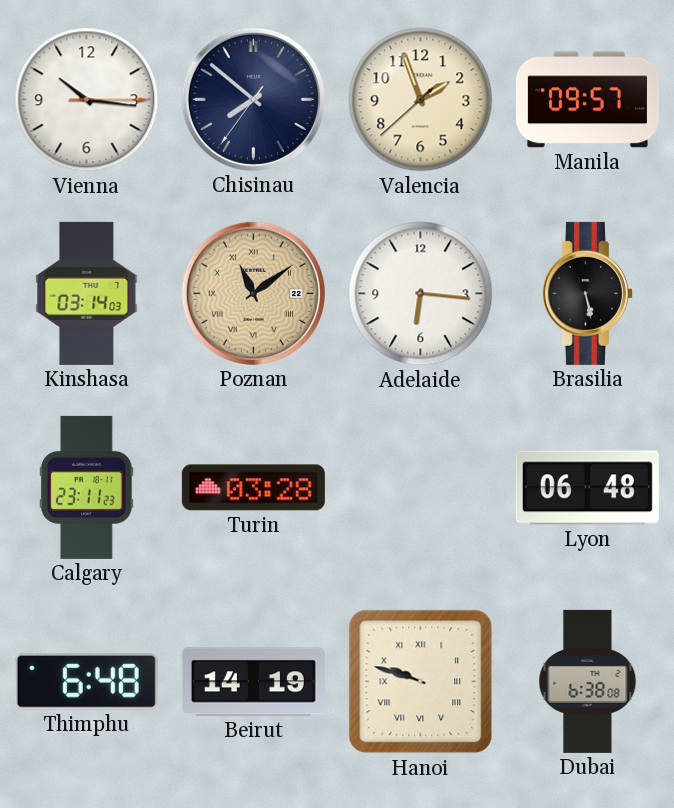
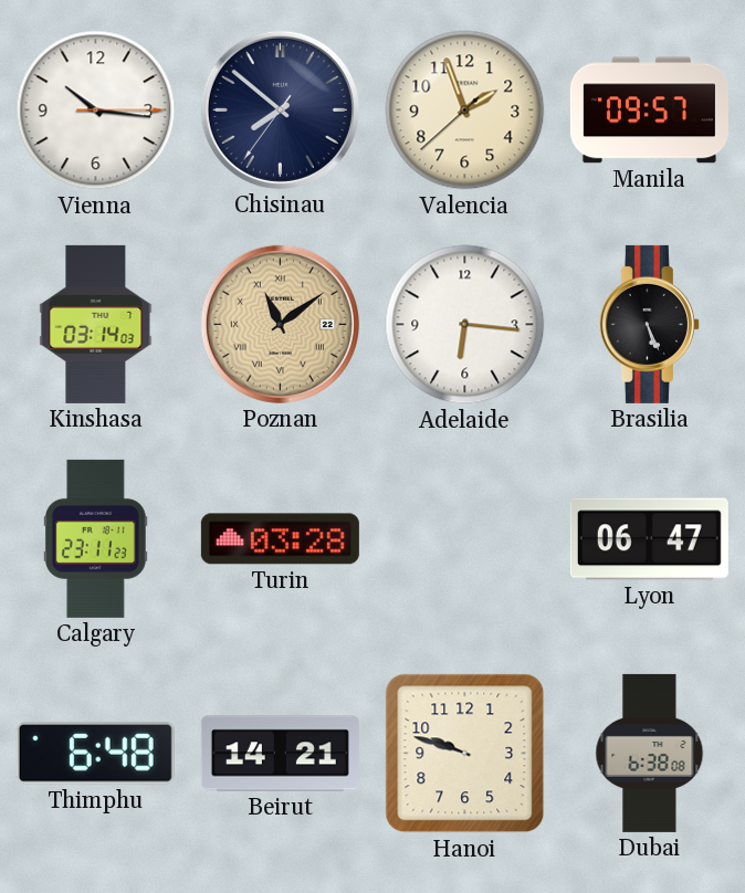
Brasilia: 5:28 -> 5:26 (649, 324)
Lyon: 06:48 -> 06:47 (649, 539)
Beirut: 14:19 -> 14:21 (280, 754)
Hanoi numerals: Roman -> Arabic (465, 754)
